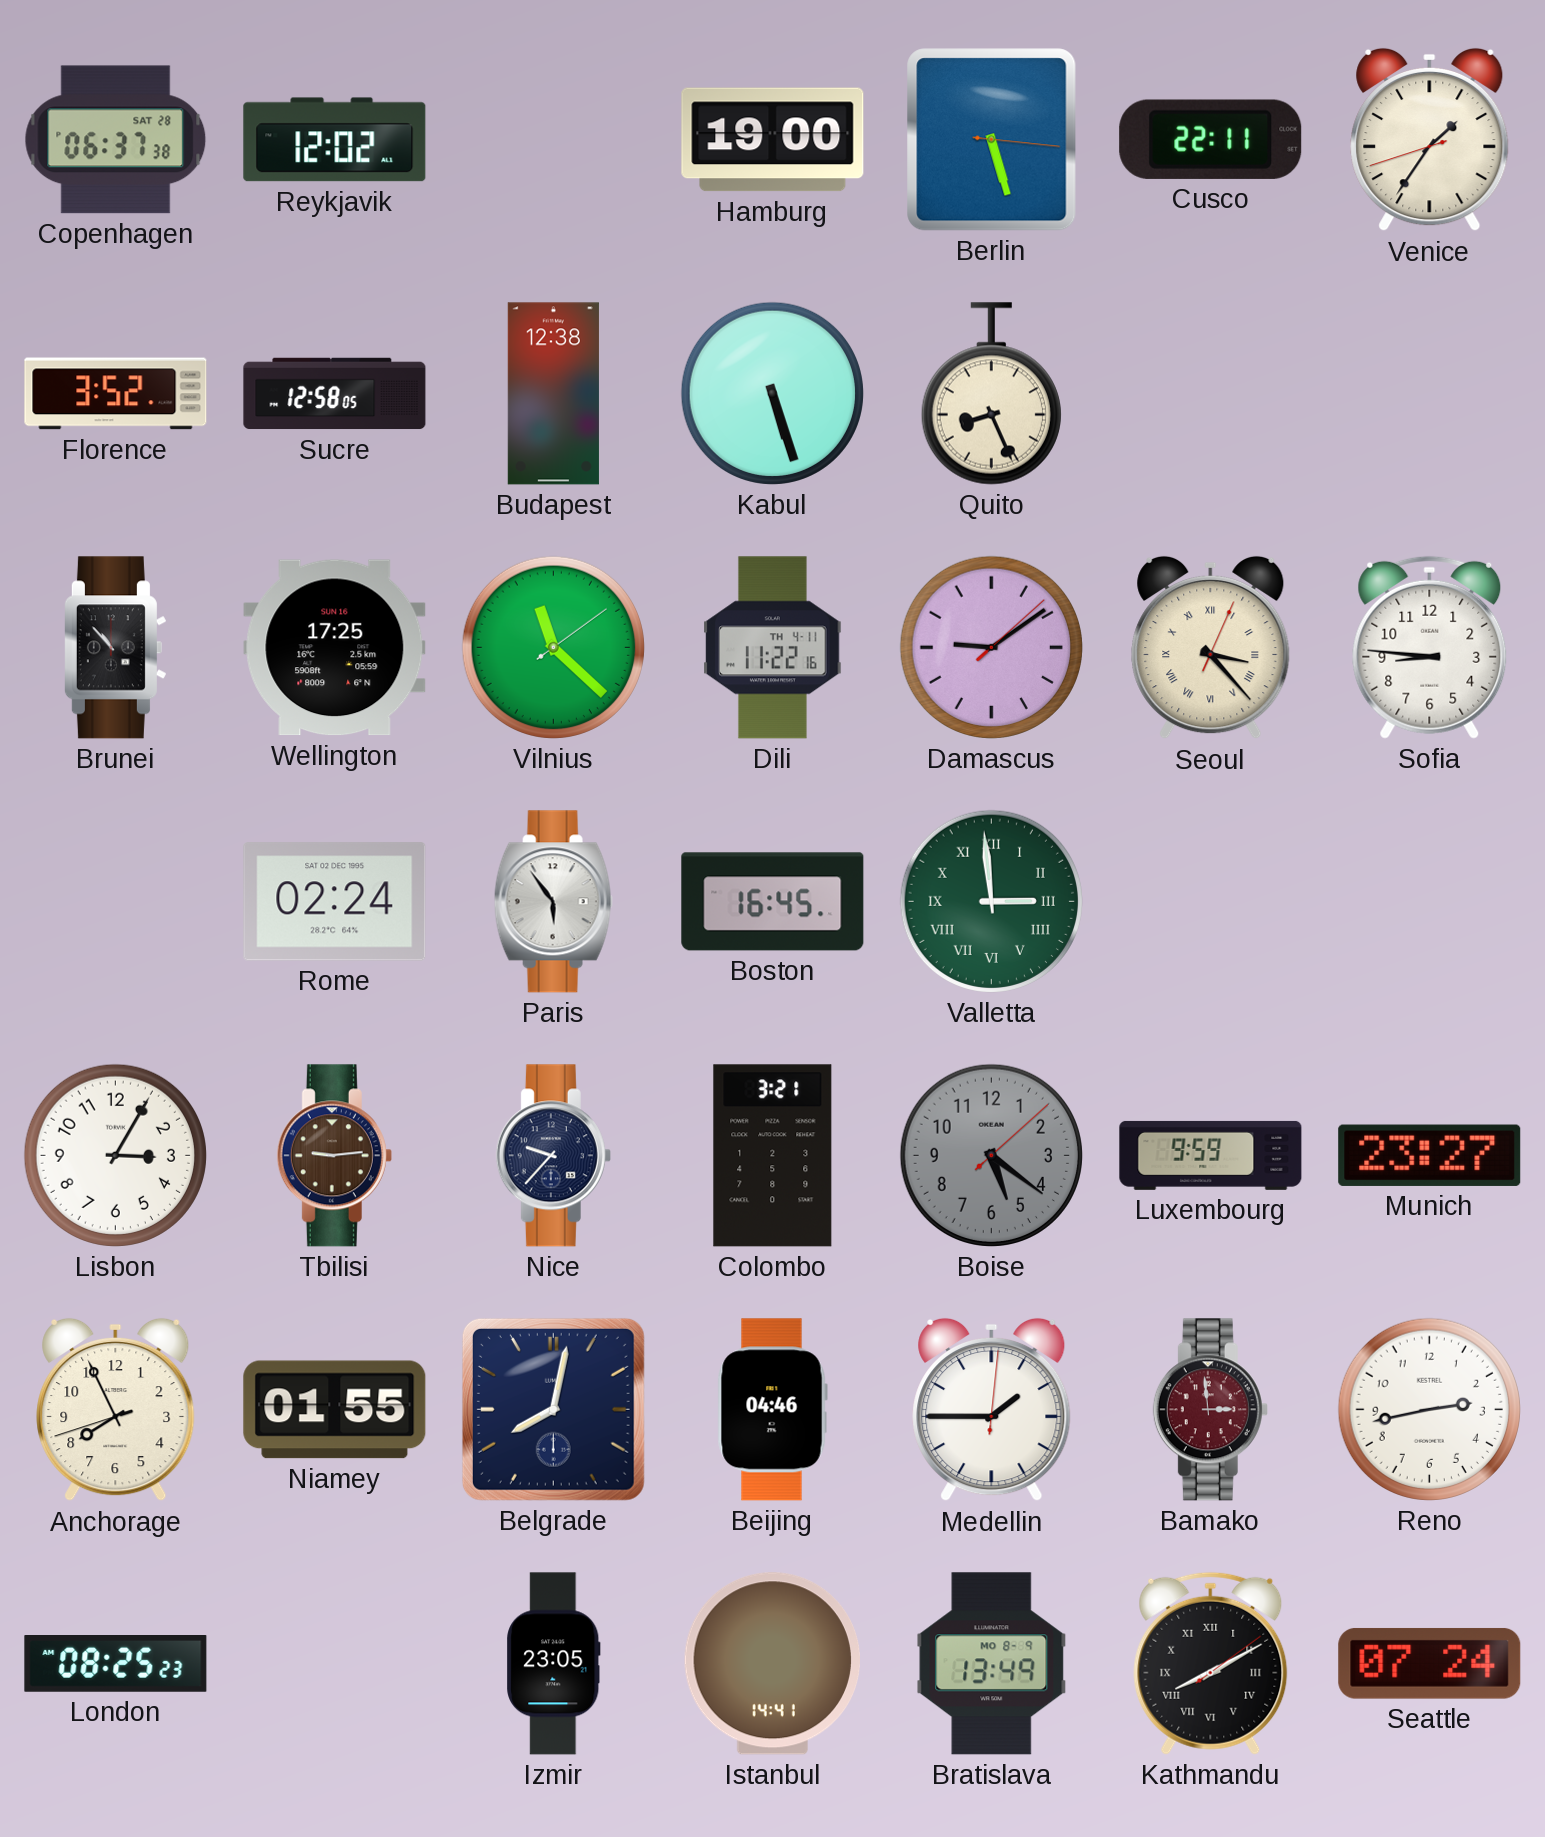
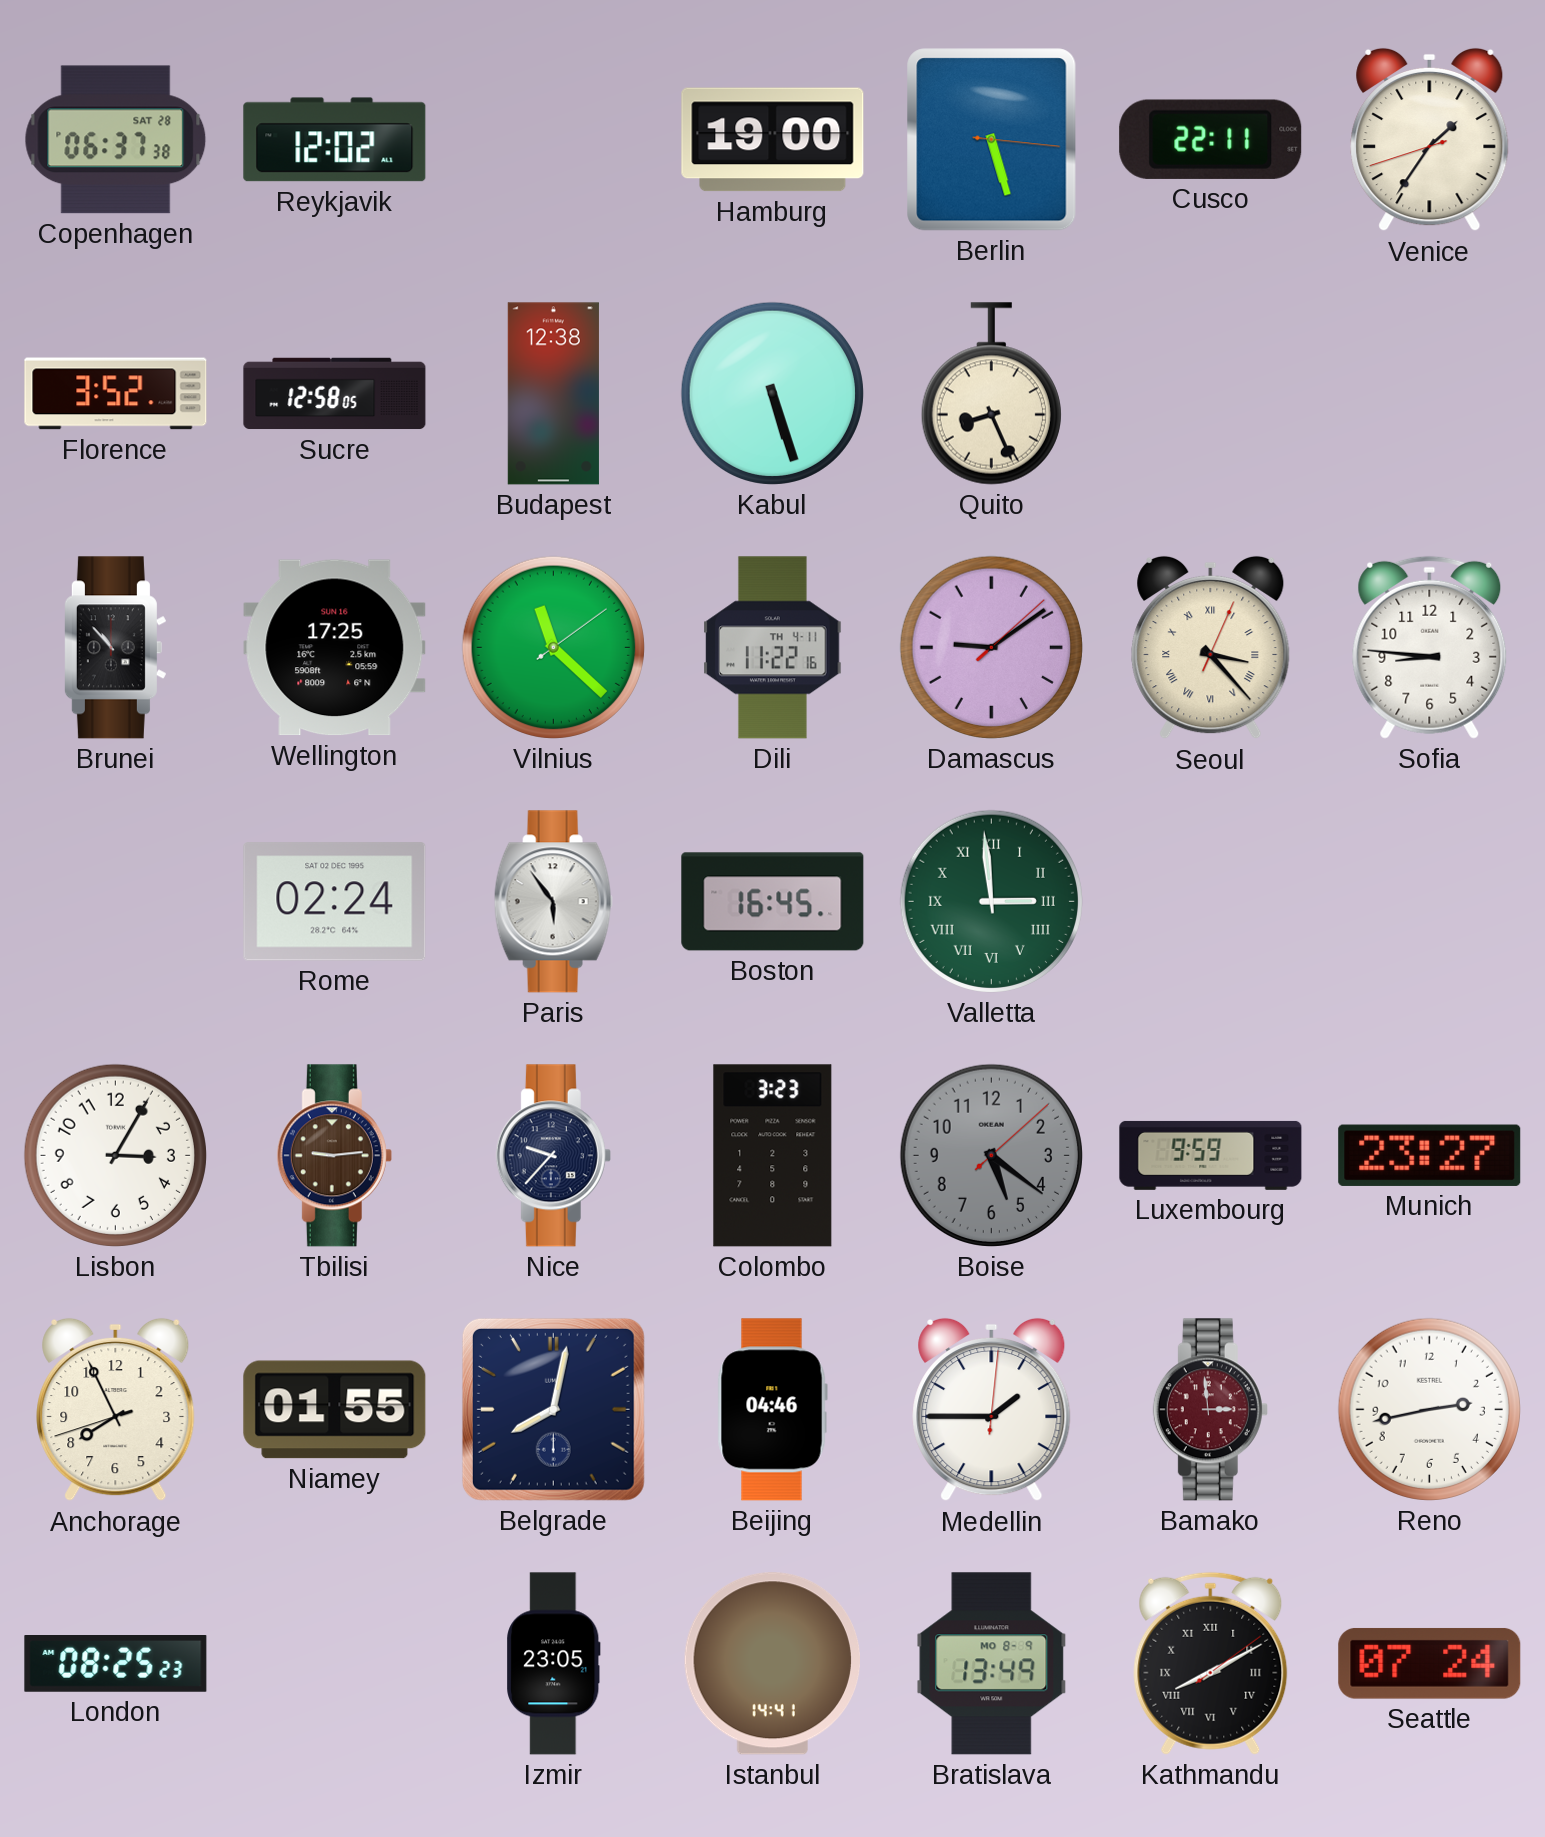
Colombo: 3:21 -> 3:23 (773, 1156)
